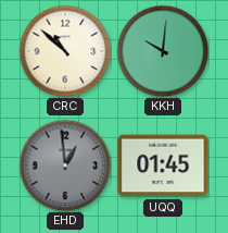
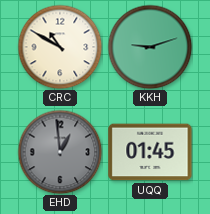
CRC: 10:52 -> 10:50 (60, 47)
KKH: 10:01 -> 9:12 (150, 47)
